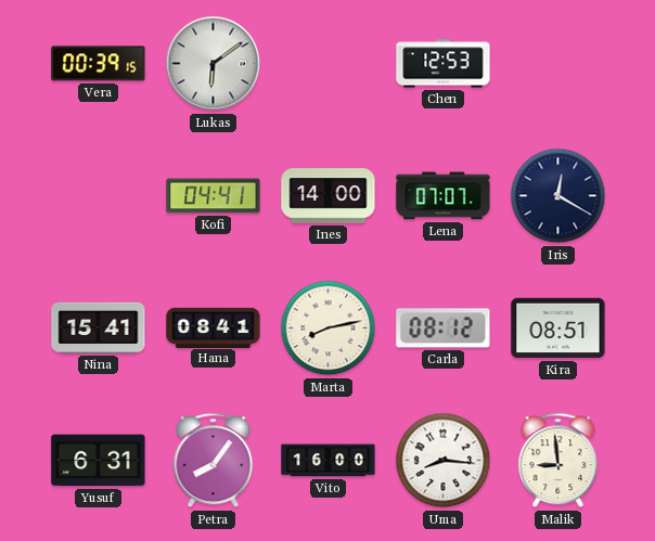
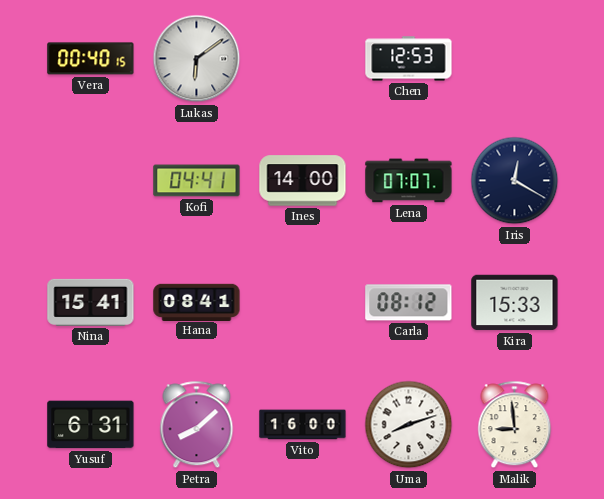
Vera: 00:39 -> 00:40 (91, 59)
Marta: 8:13 -> none (329, 329)
Kira: 08:51 -> 15:33 (515, 303)
Petra: 8:06 -> 8:08 (197, 425)
Uma: 8:16 -> 8:12 (409, 425)
